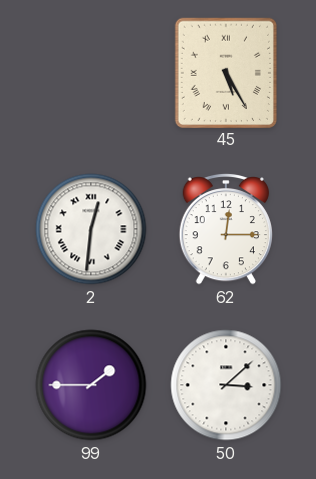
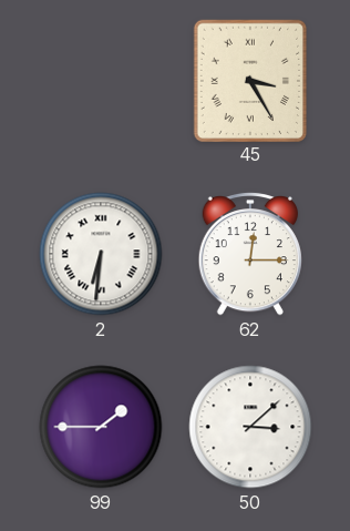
45: 5:25 -> 3:25 (250, 80)
2: 12:31 -> 6:31 (101, 254)
